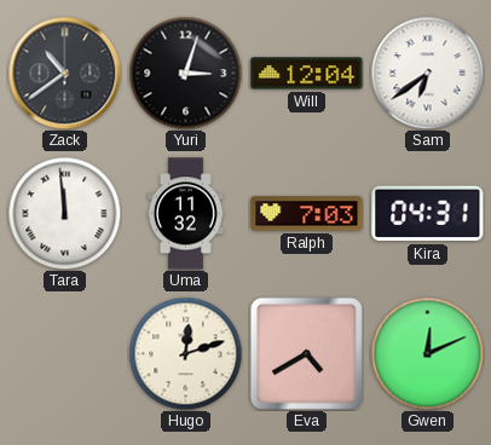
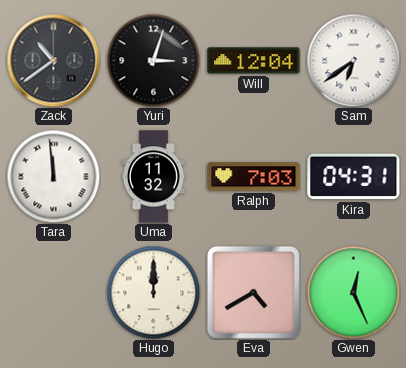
Hugo: 12:12 -> 12:00 (153, 292)
Gwen: 12:11 -> 12:26 (353, 292)
